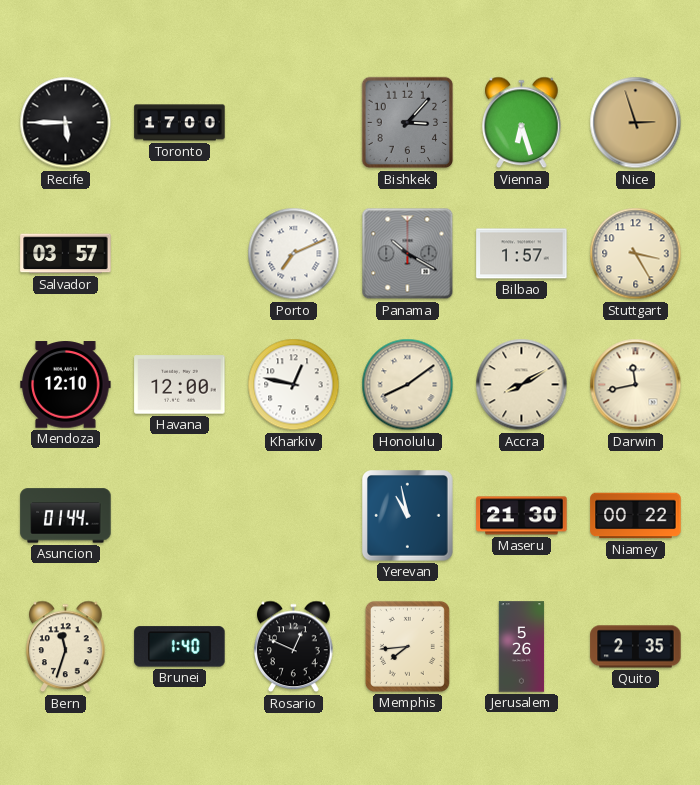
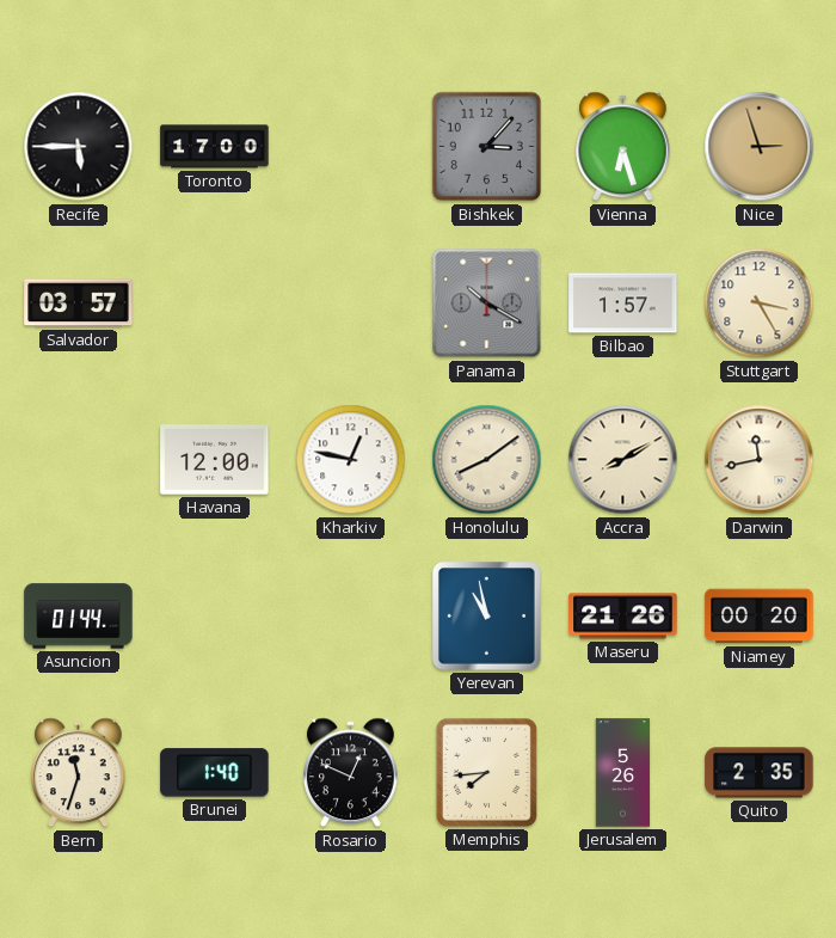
Porto: 7:11 -> none (294, 254)
Mendoza: 12:10 -> none (66, 385)
Maseru: 21:30 -> 21:26 (623, 617)
Niamey: 00:22 -> 00:20 (760, 617)
